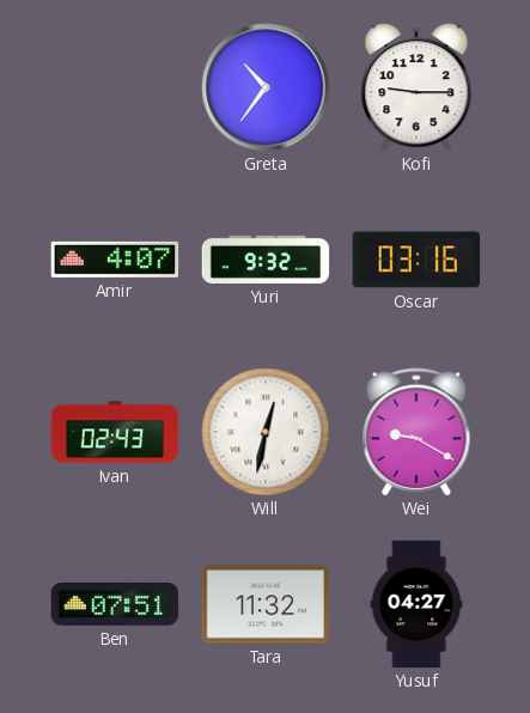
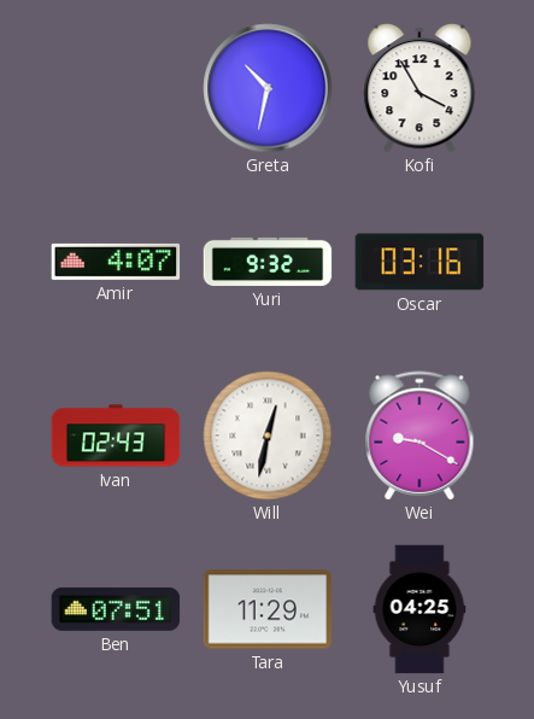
Greta: 10:36 -> 10:32 (268, 88)
Kofi: 9:15 -> 3:55 (419, 88)
Tara: 11:32 -> 11:29 (268, 609)
Yusuf: 04:27 -> 04:25 (419, 609)
